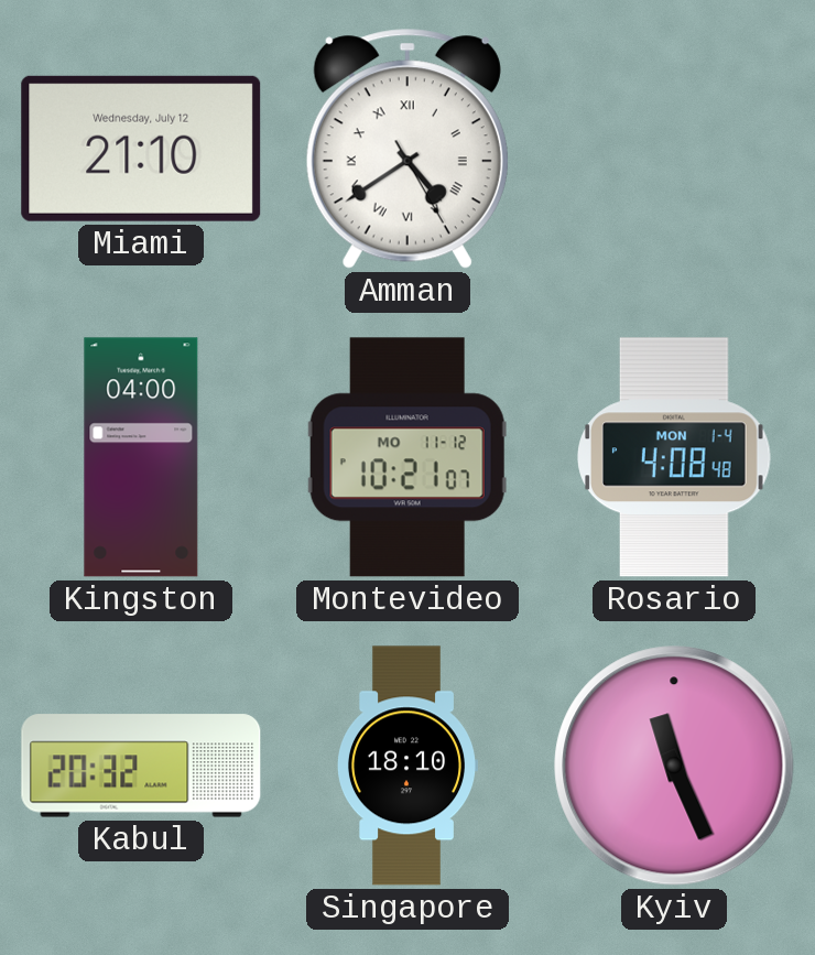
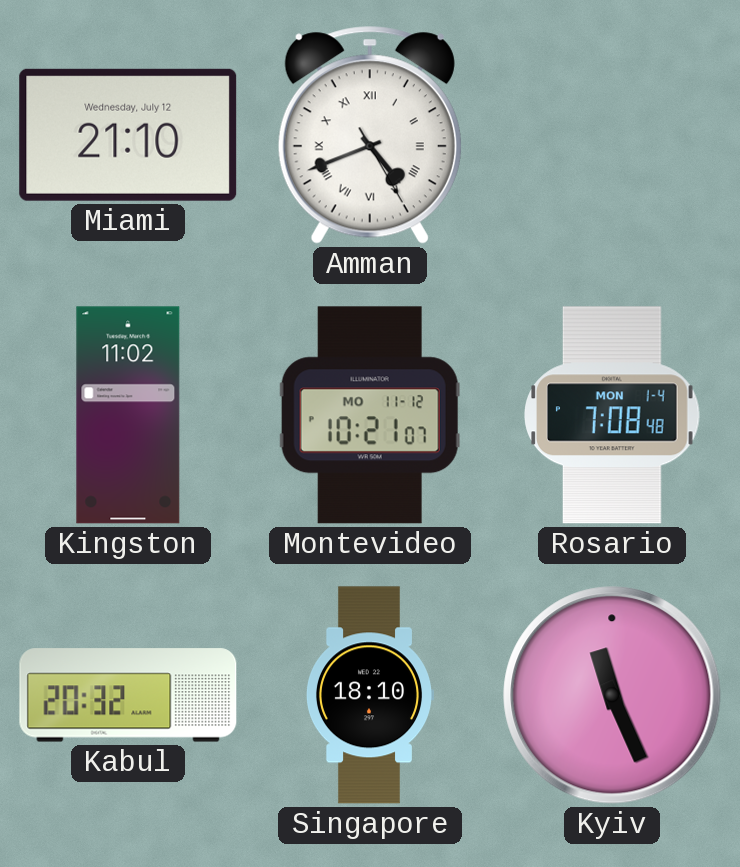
Amman: 4:39 -> 4:41 (370, 135)
Kingston: 04:00 -> 11:02 (128, 415)
Rosario: 4:08 -> 7:08 (612, 415)
